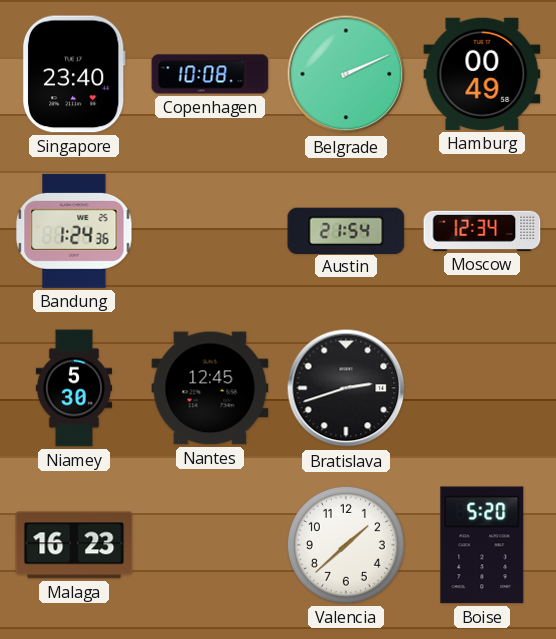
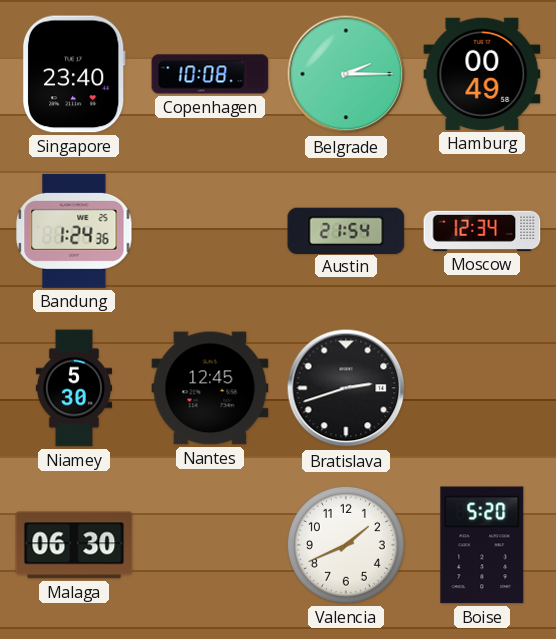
Belgrade: 2:11 -> 2:15 (346, 74)
Malaga: 16:23 -> 06:30 (74, 545)
Valencia: 1:38 -> 1:41 (346, 545)
